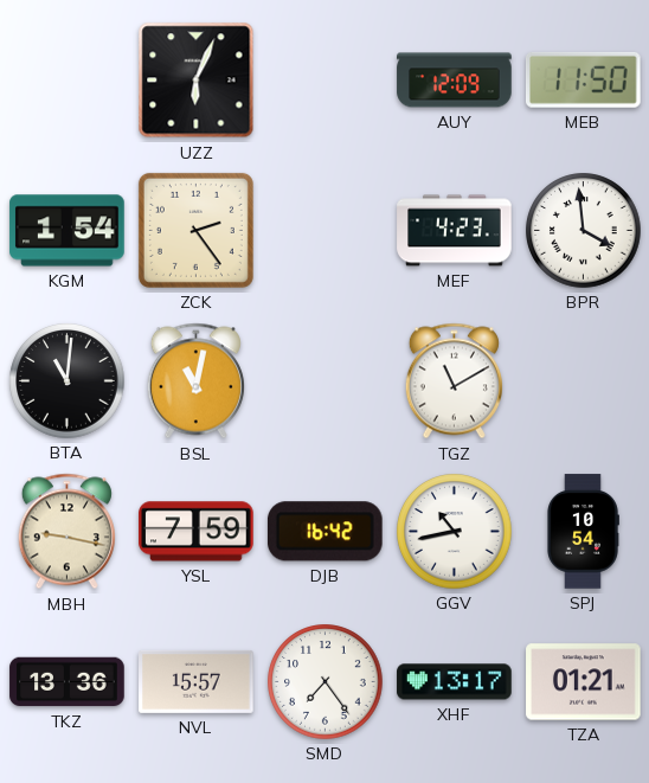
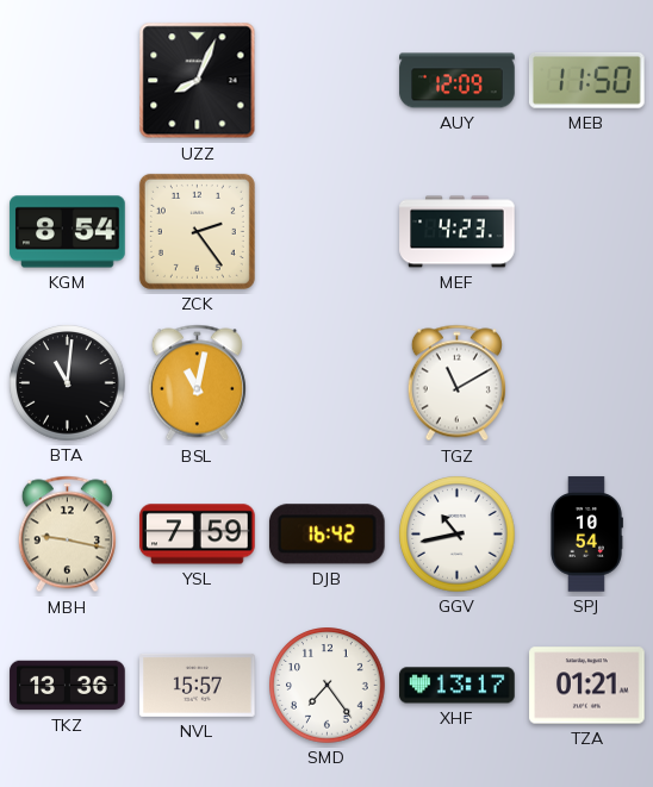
UZZ: 6:04 -> 8:04 (198, 81)
KGM: 1:54 -> 8:54 (68, 232)
BPR: 3:59 -> none (584, 231)
